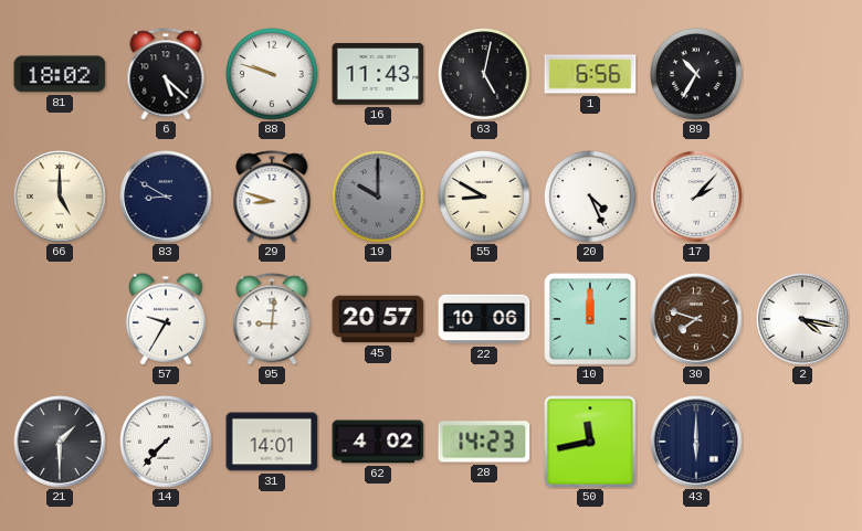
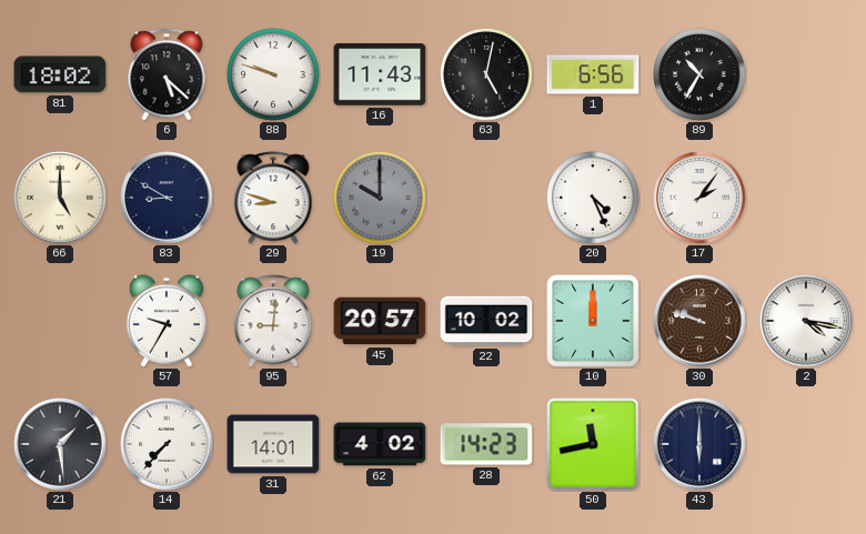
55: 8:50 -> none (485, 198)
17: 2:07 -> 2:06 (699, 198)
22: 10:06 -> 10:02 (486, 321)
30: 7:48 -> 9:48 (699, 321)
21: 1:30 -> 1:29 (60, 444)
